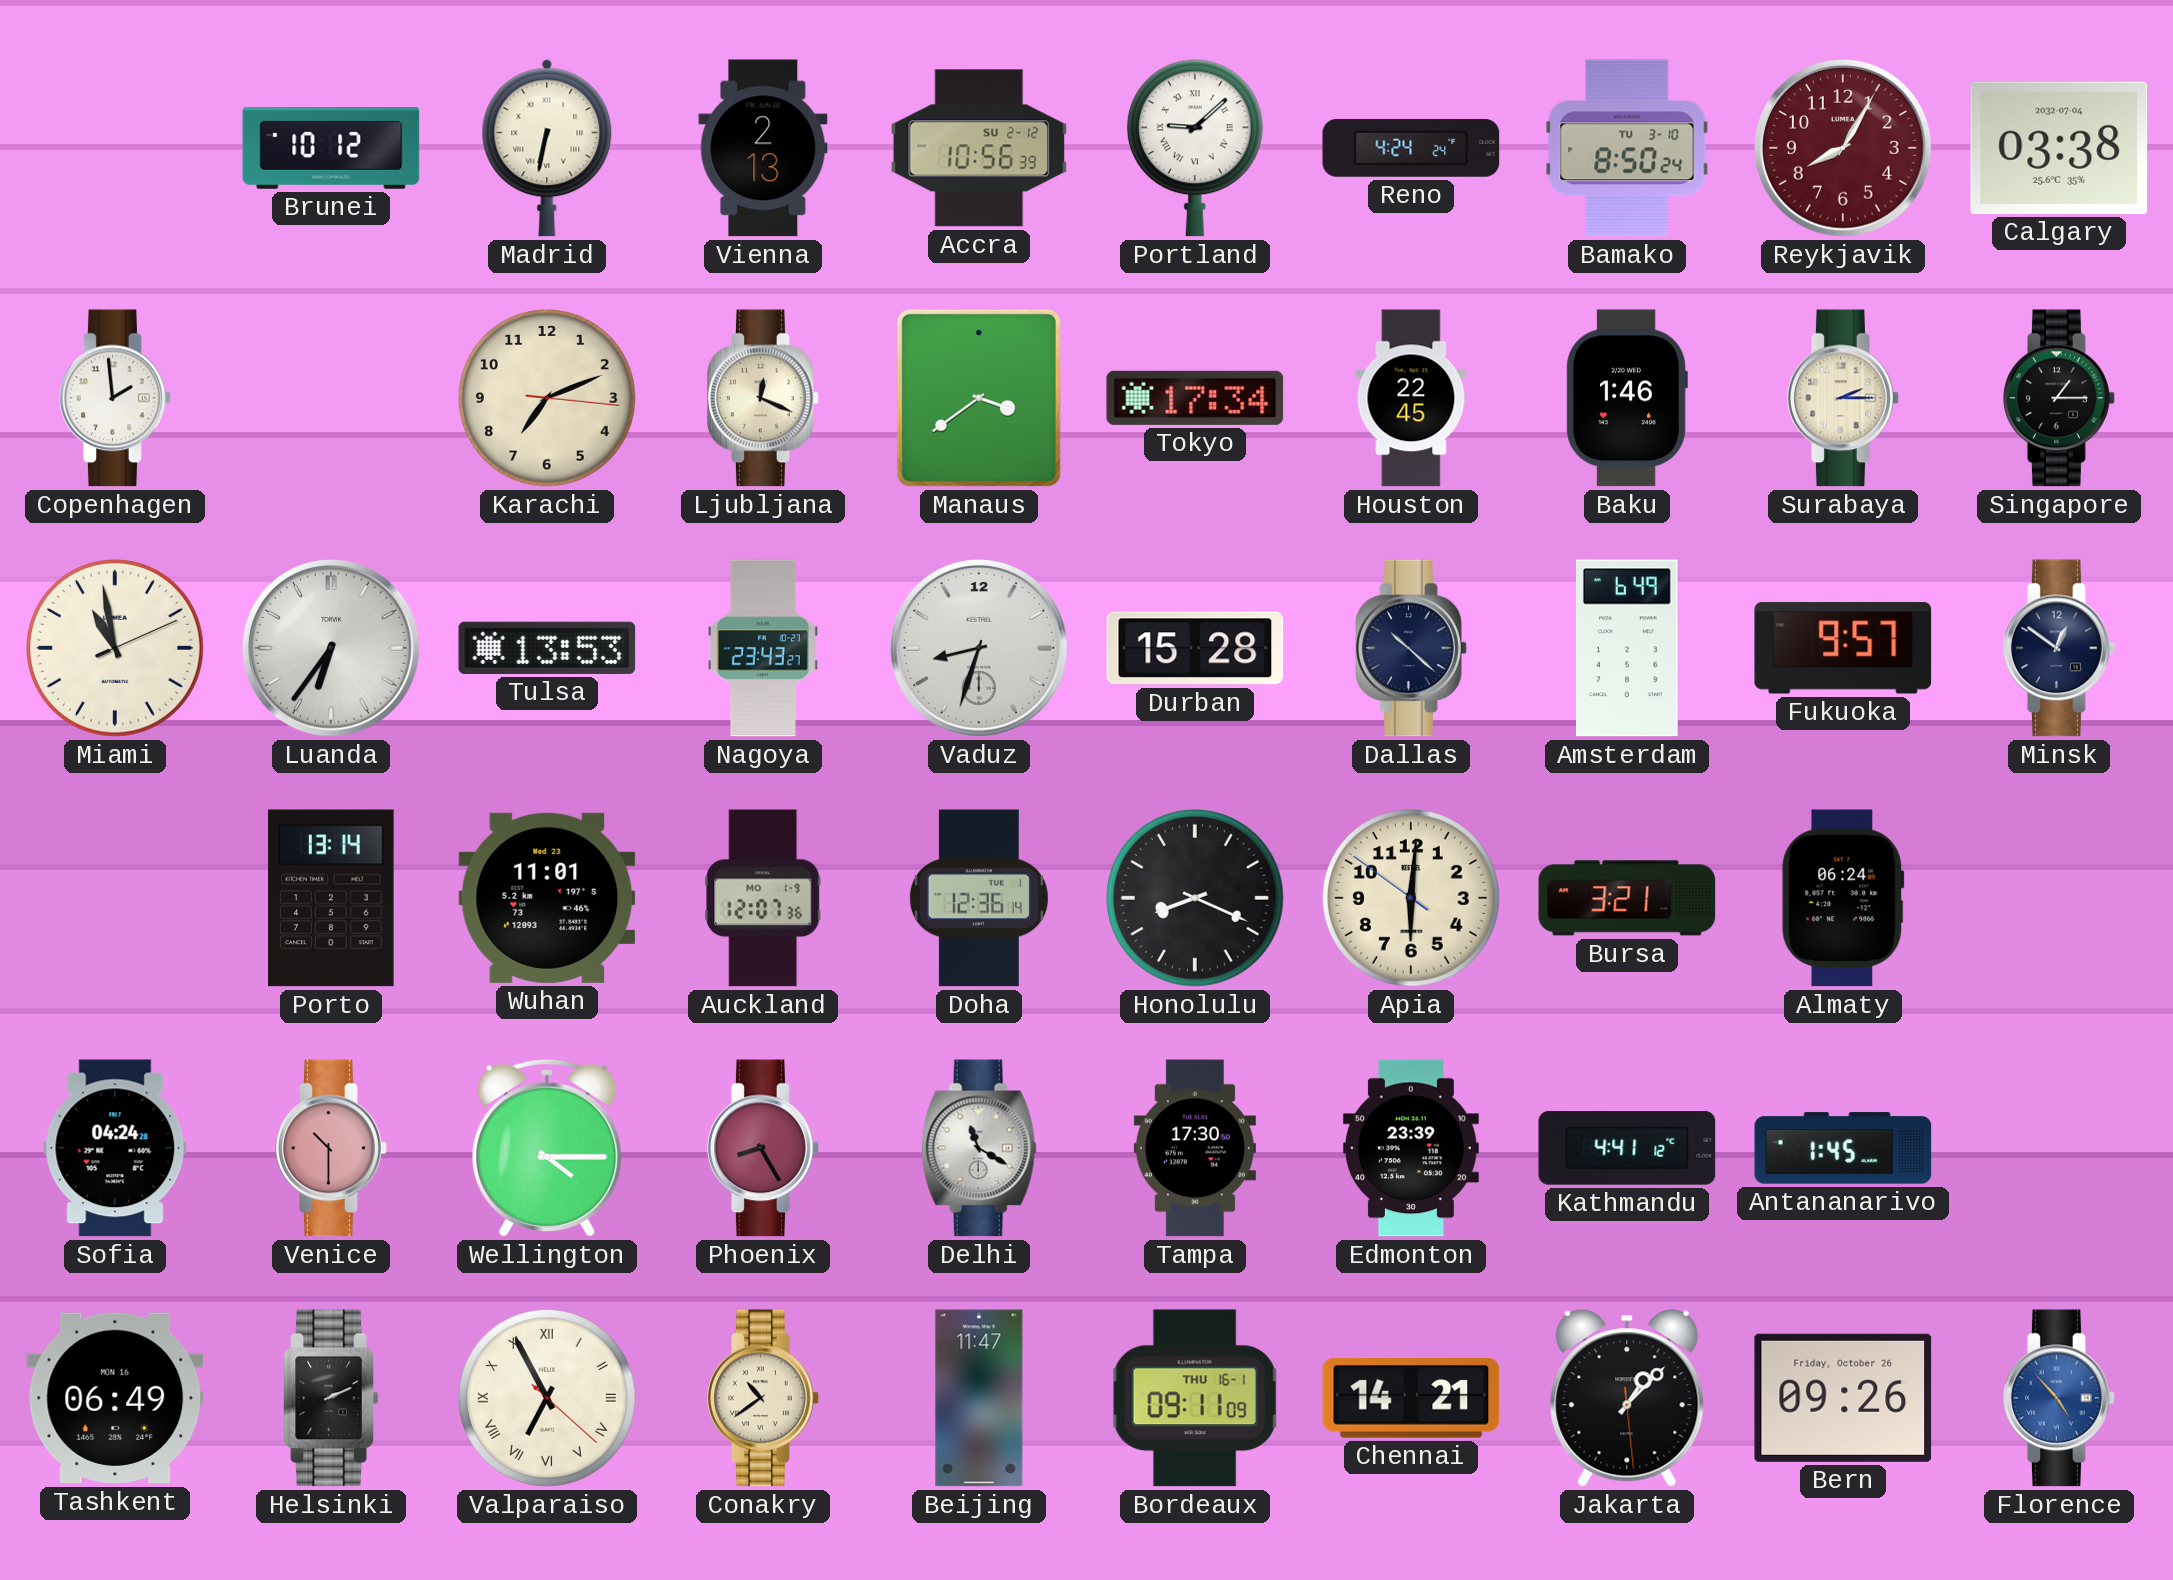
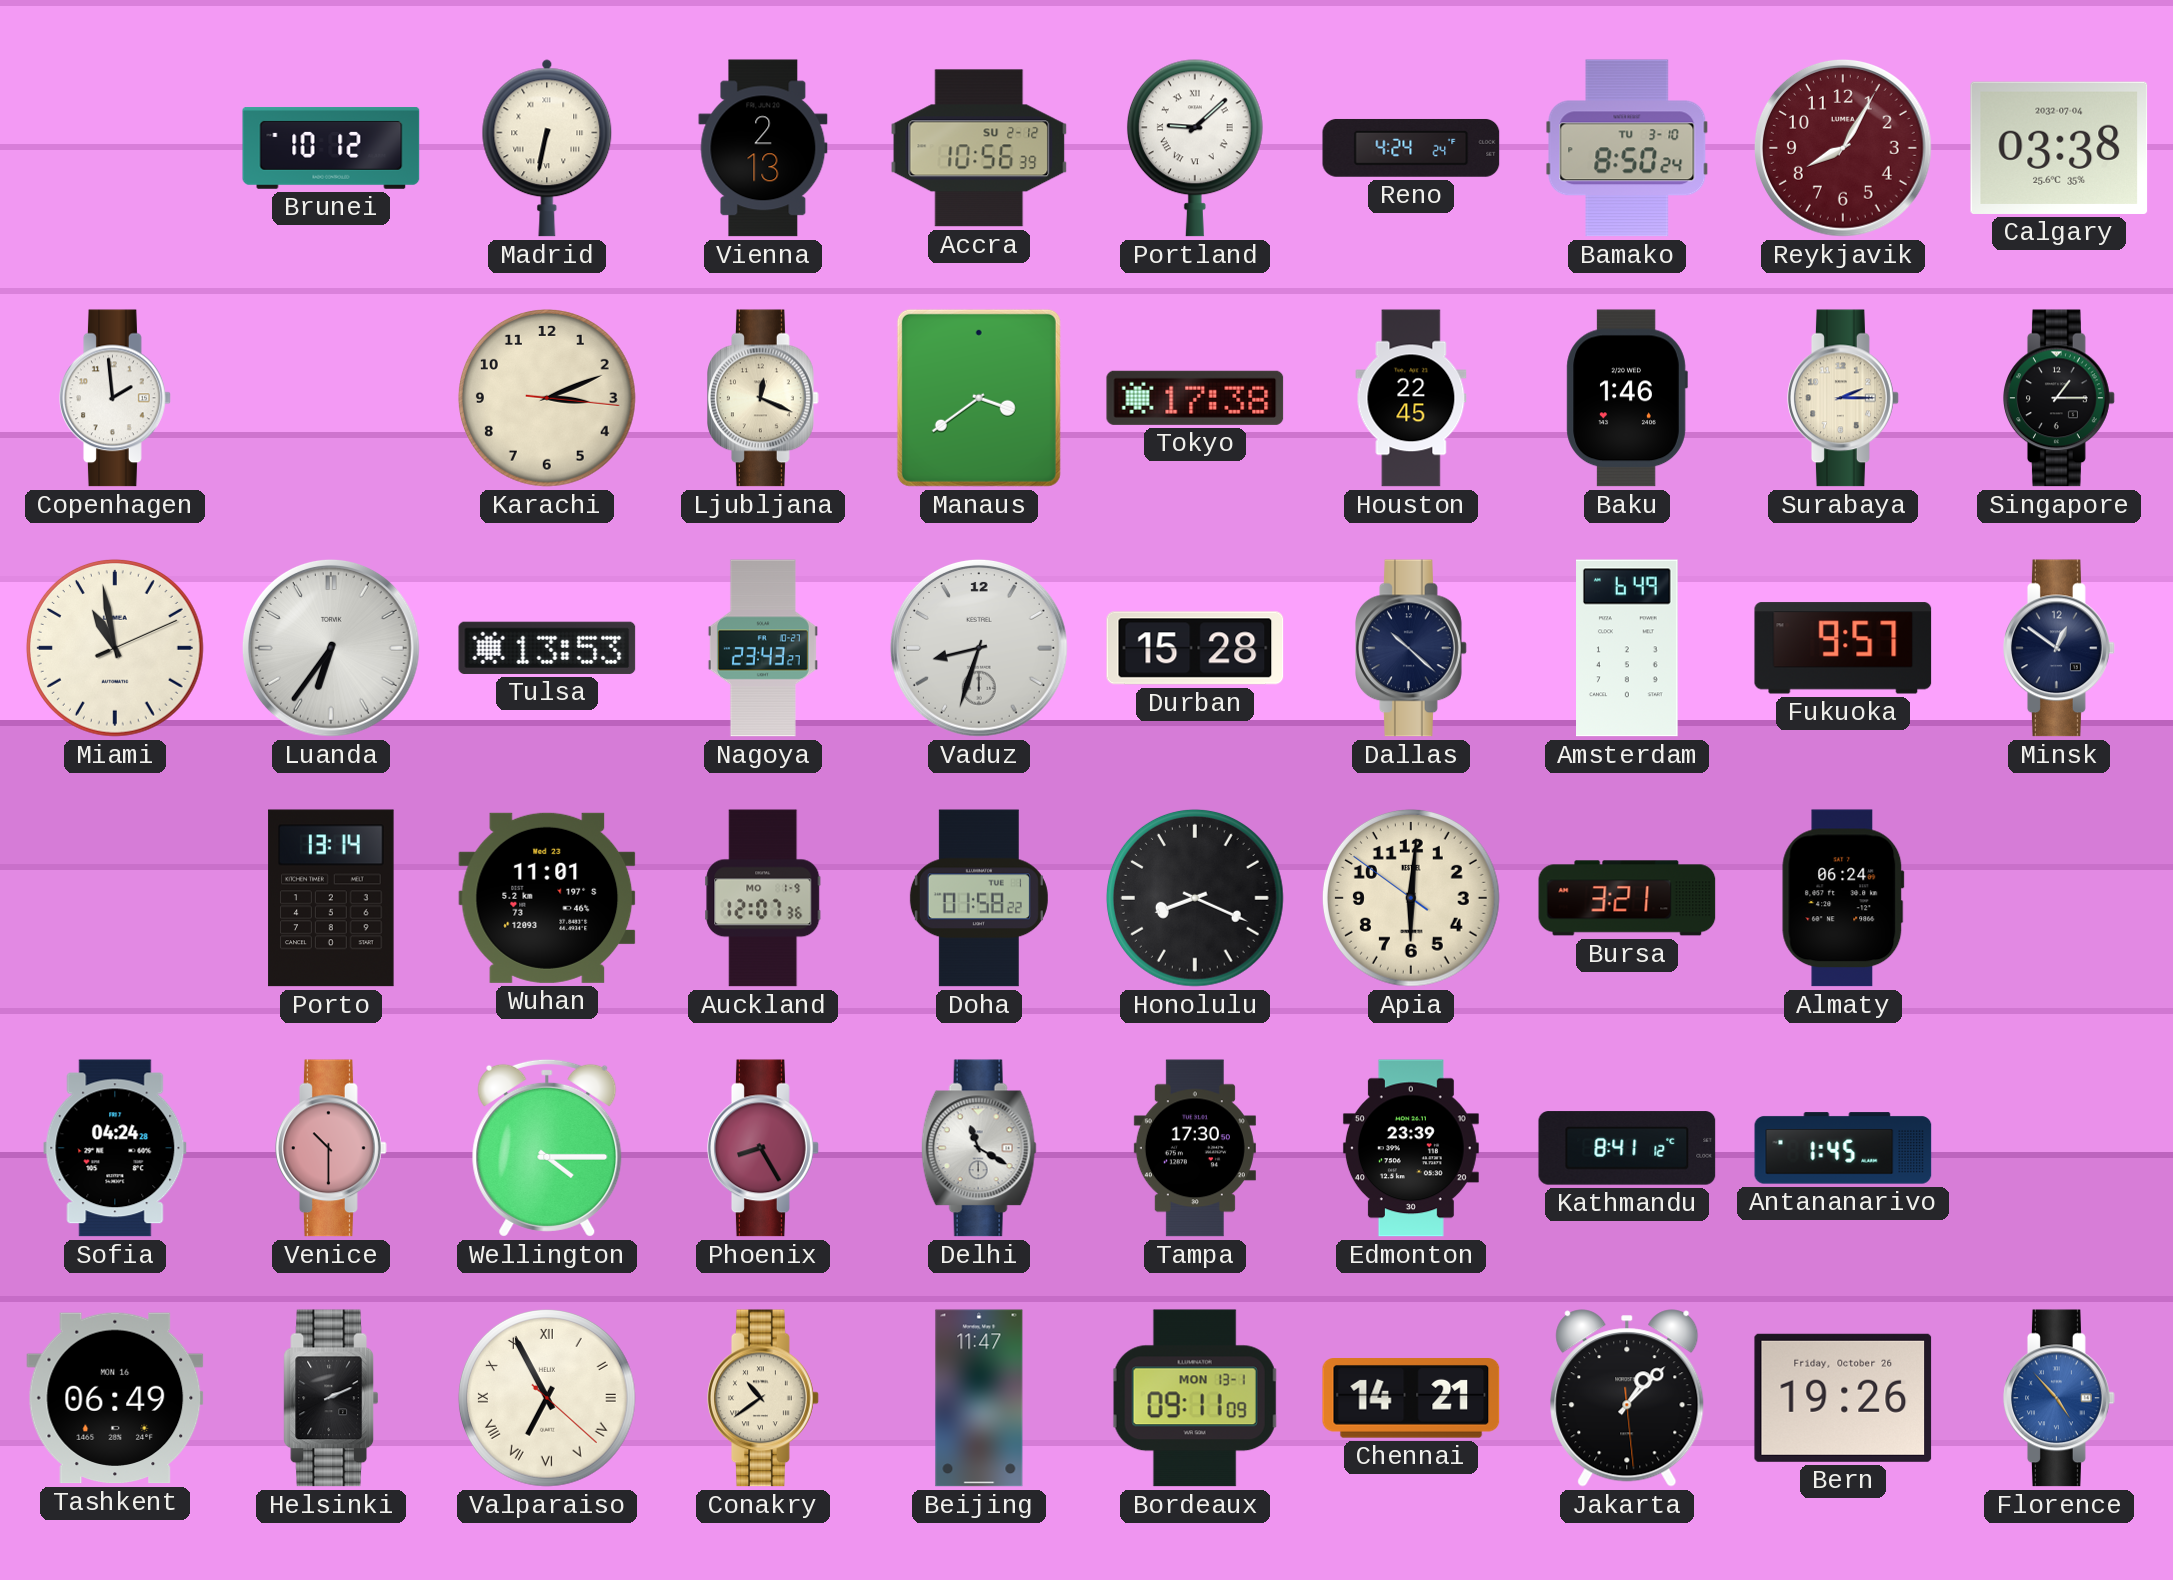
Karachi: 7:11 -> 3:11 (547, 398)
Tokyo: 17:34 -> 17:38 (1195, 398)
Doha: 12:36 -> 01:58 (979, 898)
Kathmandu: 4:41 -> 8:41 (1627, 1148)
Bordeaux date: THU 16-1 -> MON 13-1 (1195, 1398)
Bern: 09:26 -> 19:26 (1843, 1398)
